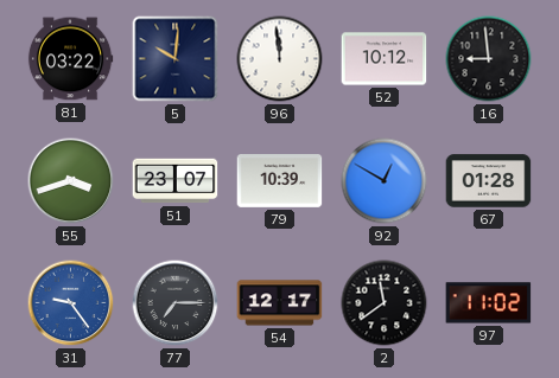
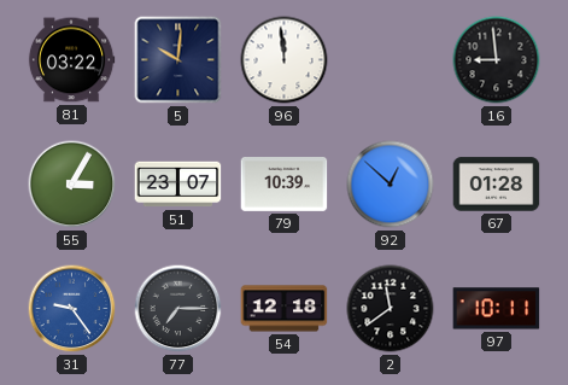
52: 10:12 -> none (385, 59)
55: 3:42 -> 3:05 (72, 185)
92: 12:50 -> 12:52 (391, 185)
54: 12:17 -> 12:18 (285, 309)
97: 11:02 -> 10:11 (497, 309)
